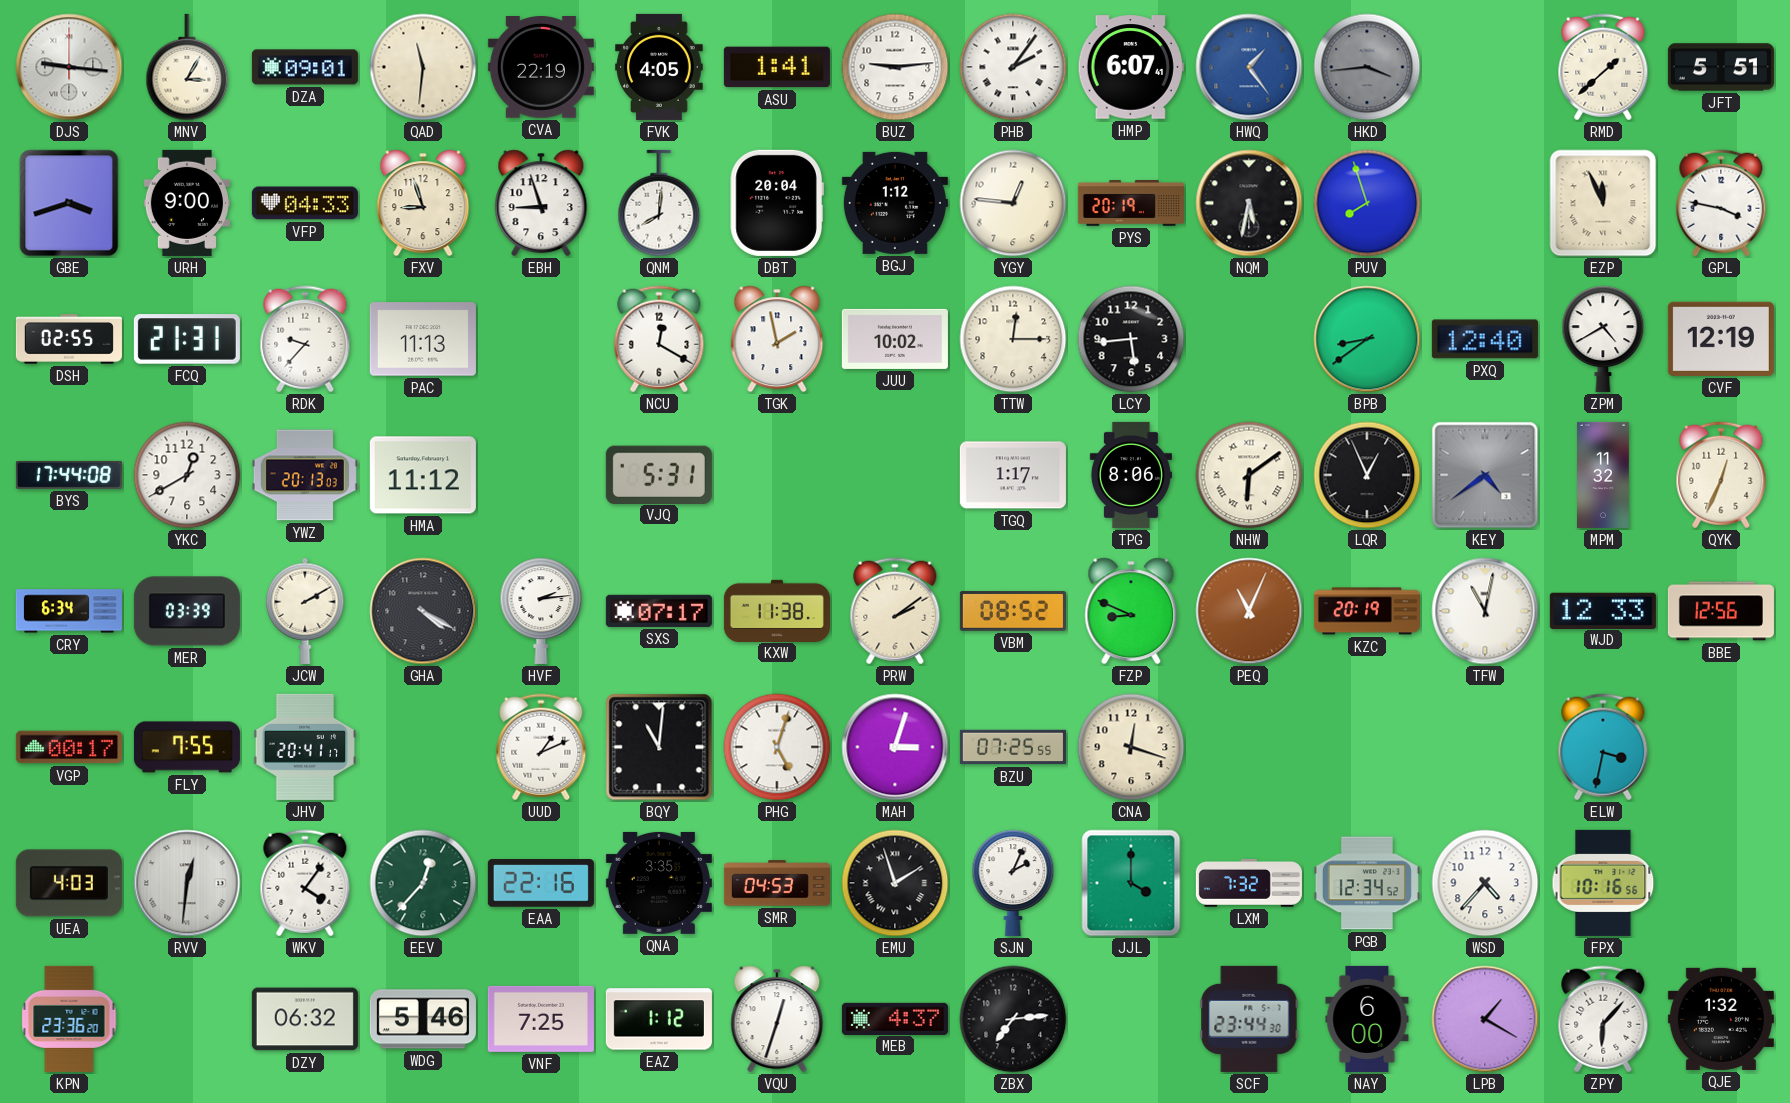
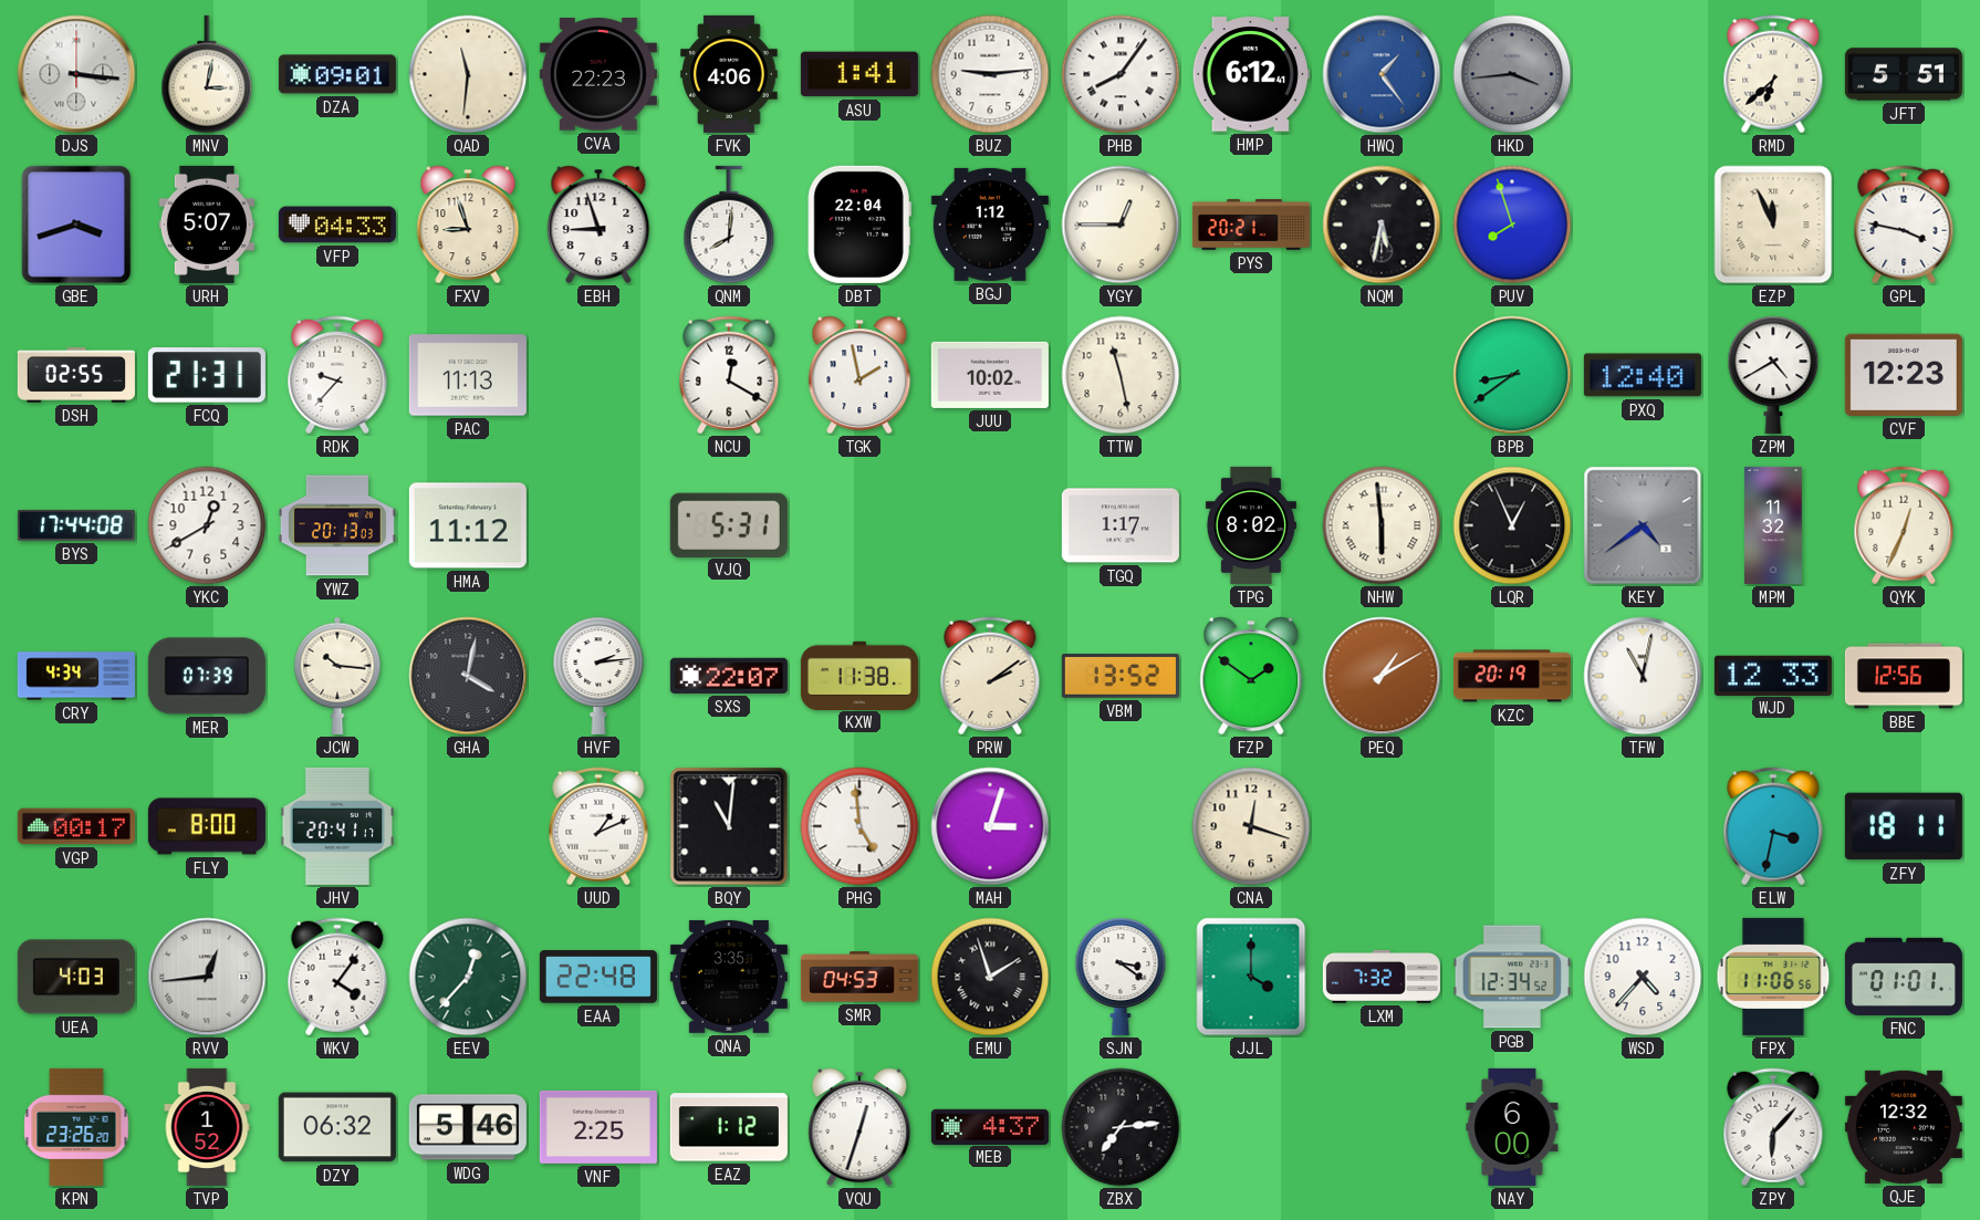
DJS: 9:16 -> 3:16 (76, 74)
MNV: 3:05 -> 3:02 (207, 74)
CVA: 22:19 -> 22:23 (598, 75)
FVK: 4:05 -> 4:06 (729, 74)
PHB: 2:06 -> 8:06 (1121, 74)
HMP: 6:07 -> 6:12 (1251, 74)
RMD: 1:38 -> 6:38 (1773, 74)
URH: 9:00 -> 5:07 (206, 225)
DBT: 20:04 -> 22:04 (859, 225)
YGY: 12:46 -> 12:45 (1121, 225)
PYS: 20:19 -> 20:21 (1251, 226)
TTW: 12:15 -> 11:28 (1121, 375)
LCY: 5:44 -> none (1131, 339)
CVF: 12:19 -> 12:23 (1904, 375)
TPG: 8:06 -> 8:02 (1251, 525)
NHW: 6:09 -> 5:59 (1382, 525)
CRY: 6:34 -> 4:34 (76, 676)
MER: 03:39 -> 07:39 (207, 676)
JCW: 2:10 -> 10:16 (337, 676)
GHA: 4:20 -> 4:02 (468, 676)
SXS: 07:17 -> 22:07 (729, 676)
VBM: 08:52 -> 13:52 (1121, 676)
FZP: 8:49 -> 1:51 (1251, 676)
PEQ: 11:04 -> 1:10 (1382, 676)
FLY: 7:55 -> 8:00 (207, 826)
PHG: 5:03 -> 4:59 (859, 826)
BZU: 07:25 -> none (1013, 747)
ZFY: none -> 18:11 (1904, 826)
RVV: 12:31 -> 12:44 (207, 977)
EAA: 22:16 -> 22:48 (598, 977)
SJN: 2:04 -> 3:21 (1121, 977)
FPX: 10:16 -> 11:06 (1773, 977)
FNC: none -> 01:01 (1904, 977)
KPN: 23:36 -> 23:26 (76, 1127)
TVP: none -> 1:52 (207, 1127)
VNF: 7:25 -> 2:25 (598, 1127)
SCF: 23:44 -> none (1249, 1019)
LPB: 1:20 -> none (1485, 1019)
QJE: 1:32 -> 12:32 (1904, 1127)
